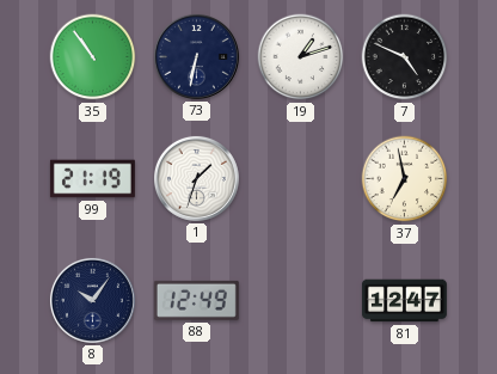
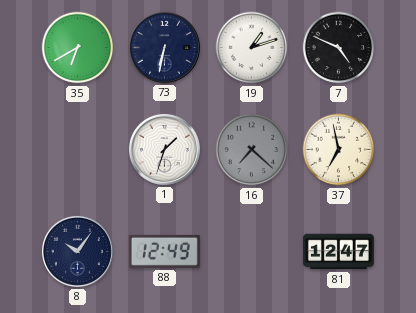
35: 10:54 -> 6:40 (78, 48)
99: 21:19 -> none (92, 179)
16: none -> 7:22 (252, 150)
